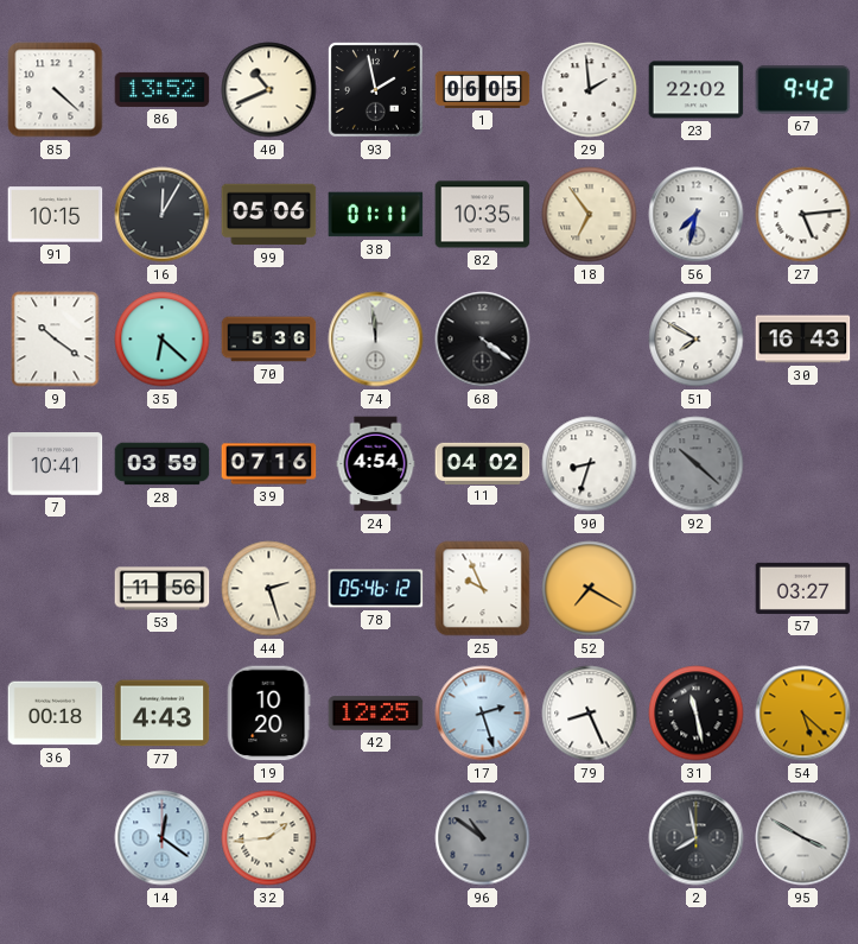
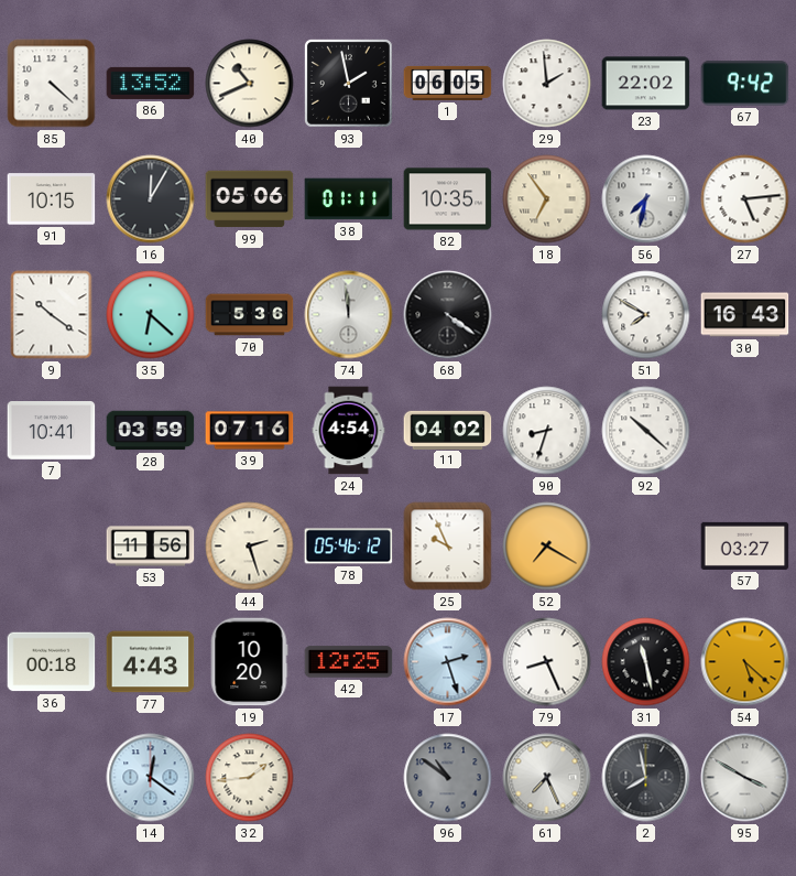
92 dial: grey -> white (646, 431)
61: none -> 7:26 (547, 778)
